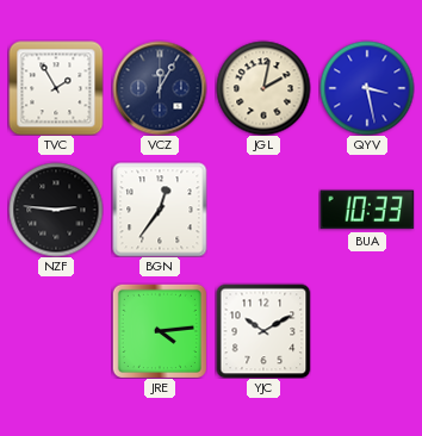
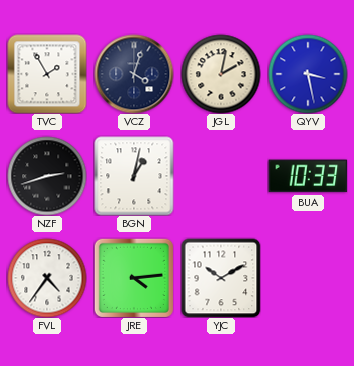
VCZ: 12:05 -> 4:03 (134, 74)
NZF: 2:46 -> 2:42 (47, 176)
BGN: 12:36 -> 1:02 (134, 176)
FVL: none -> 4:36 (47, 278)
